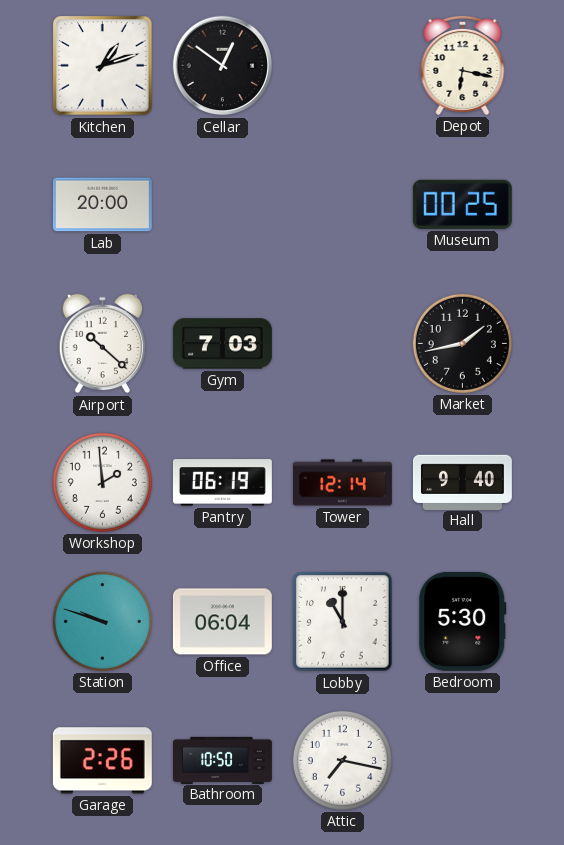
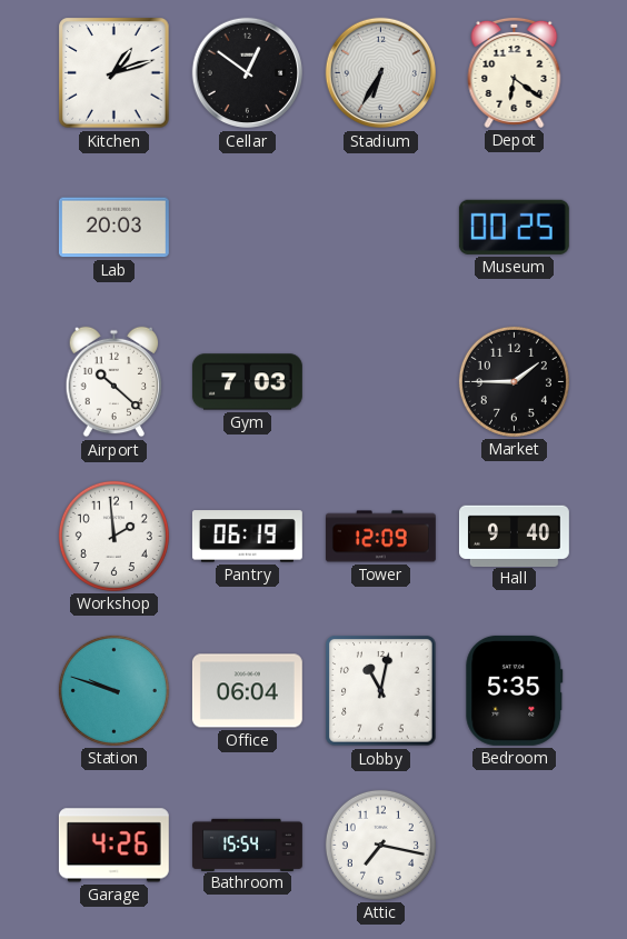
Stadium: none -> 6:35 (381, 73)
Depot: 6:17 -> 6:21 (515, 72)
Lab: 20:00 -> 20:03 (113, 228)
Market: 1:43 -> 1:45 (514, 381)
Tower: 12:14 -> 12:09 (380, 537)
Lobby: 11:00 -> 11:02 (381, 691)
Bedroom: 5:30 -> 5:35 (515, 690)
Garage: 2:26 -> 4:26 (113, 846)
Bathroom: 10:50 -> 15:54 (248, 845)
